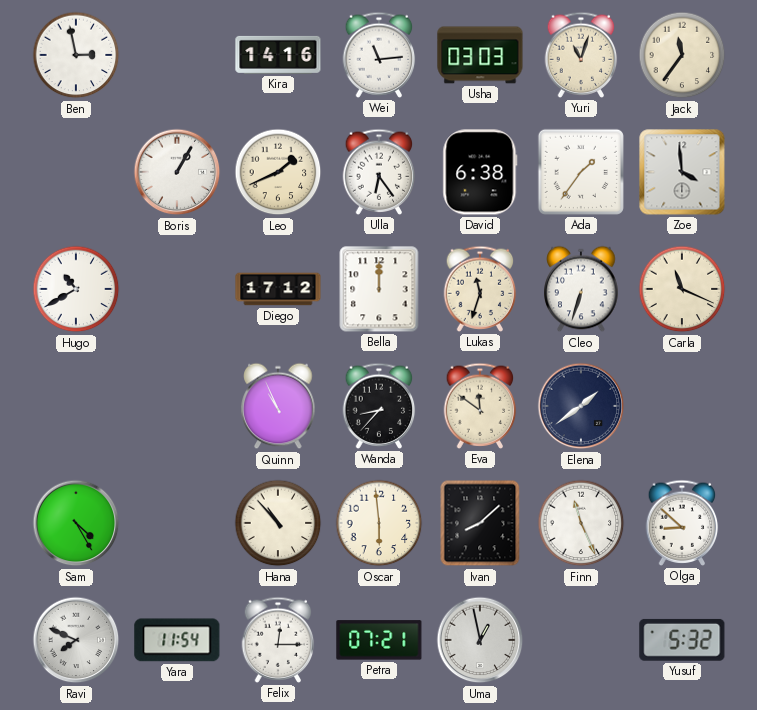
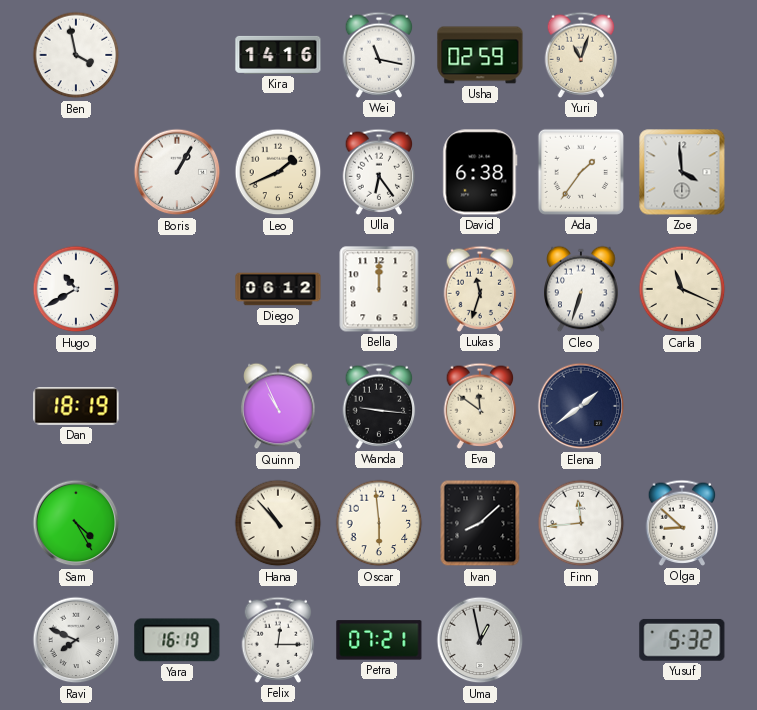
Ben: 2:58 -> 3:58 (76, 55)
Wei: 11:14 -> 11:17 (379, 55)
Usha: 03:03 -> 02:59 (480, 55)
Jack: 11:36 -> none (682, 55)
Diego: 17:12 -> 06:12 (278, 289)
Dan: none -> 18:19 (76, 406)
Wanda: 8:37 -> 9:16 (379, 406)
Finn: 11:26 -> 11:44 (581, 523)
Yara: 11:54 -> 16:19 (177, 640)
